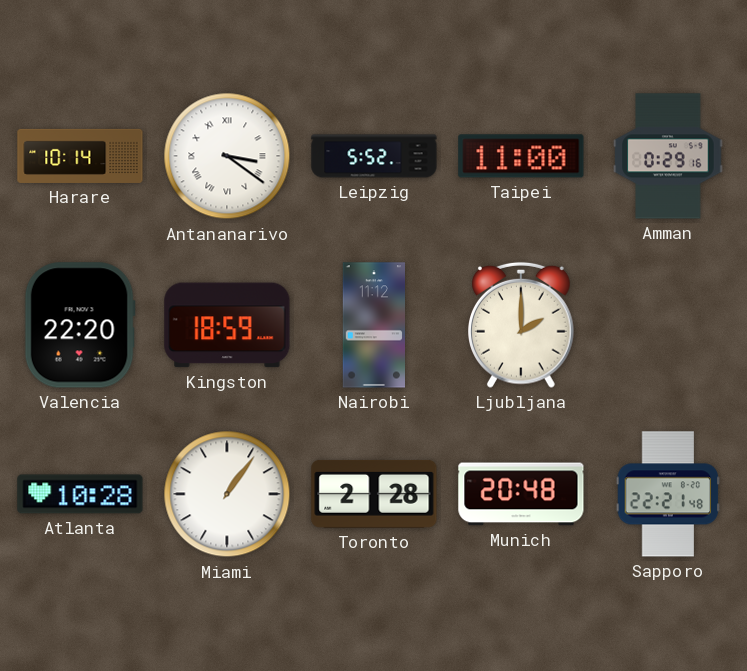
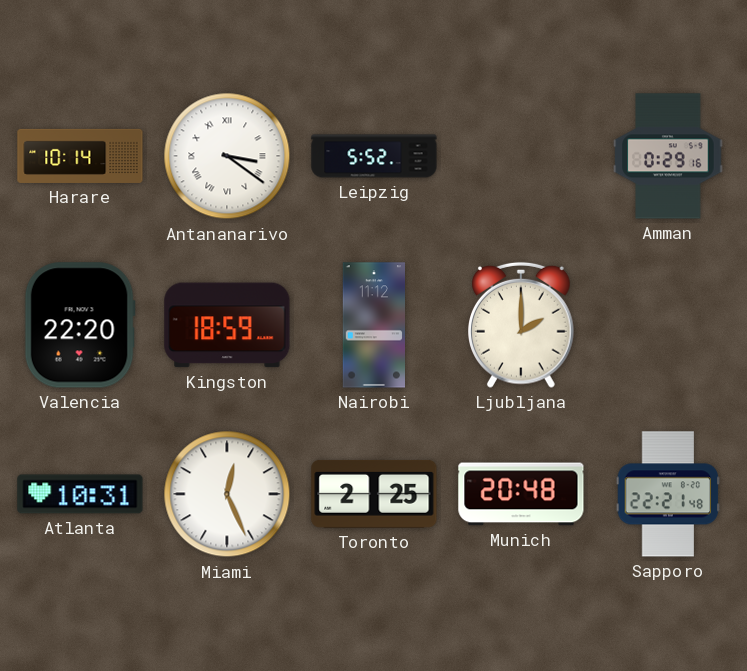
Taipei: 11:00 -> none (521, 156)
Atlanta: 10:28 -> 10:31 (80, 494)
Miami: 1:06 -> 12:26 (227, 494)
Toronto: 2:28 -> 2:25 (374, 494)
